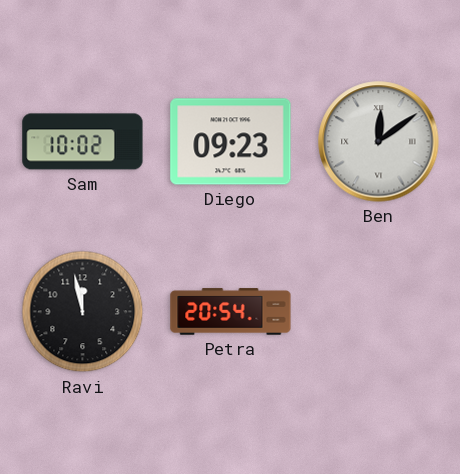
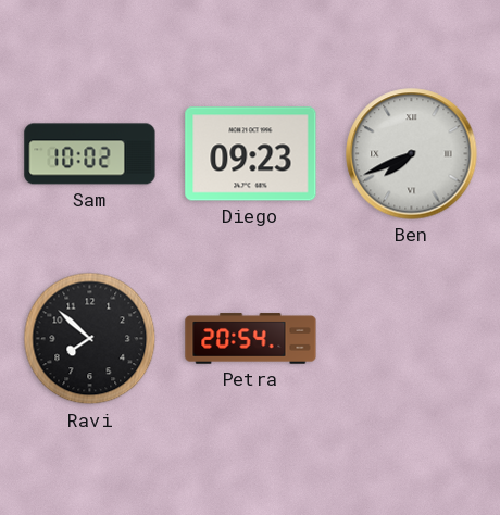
Ben: 12:09 -> 7:41 (412, 154)
Ravi: 11:58 -> 7:52 (90, 339)
